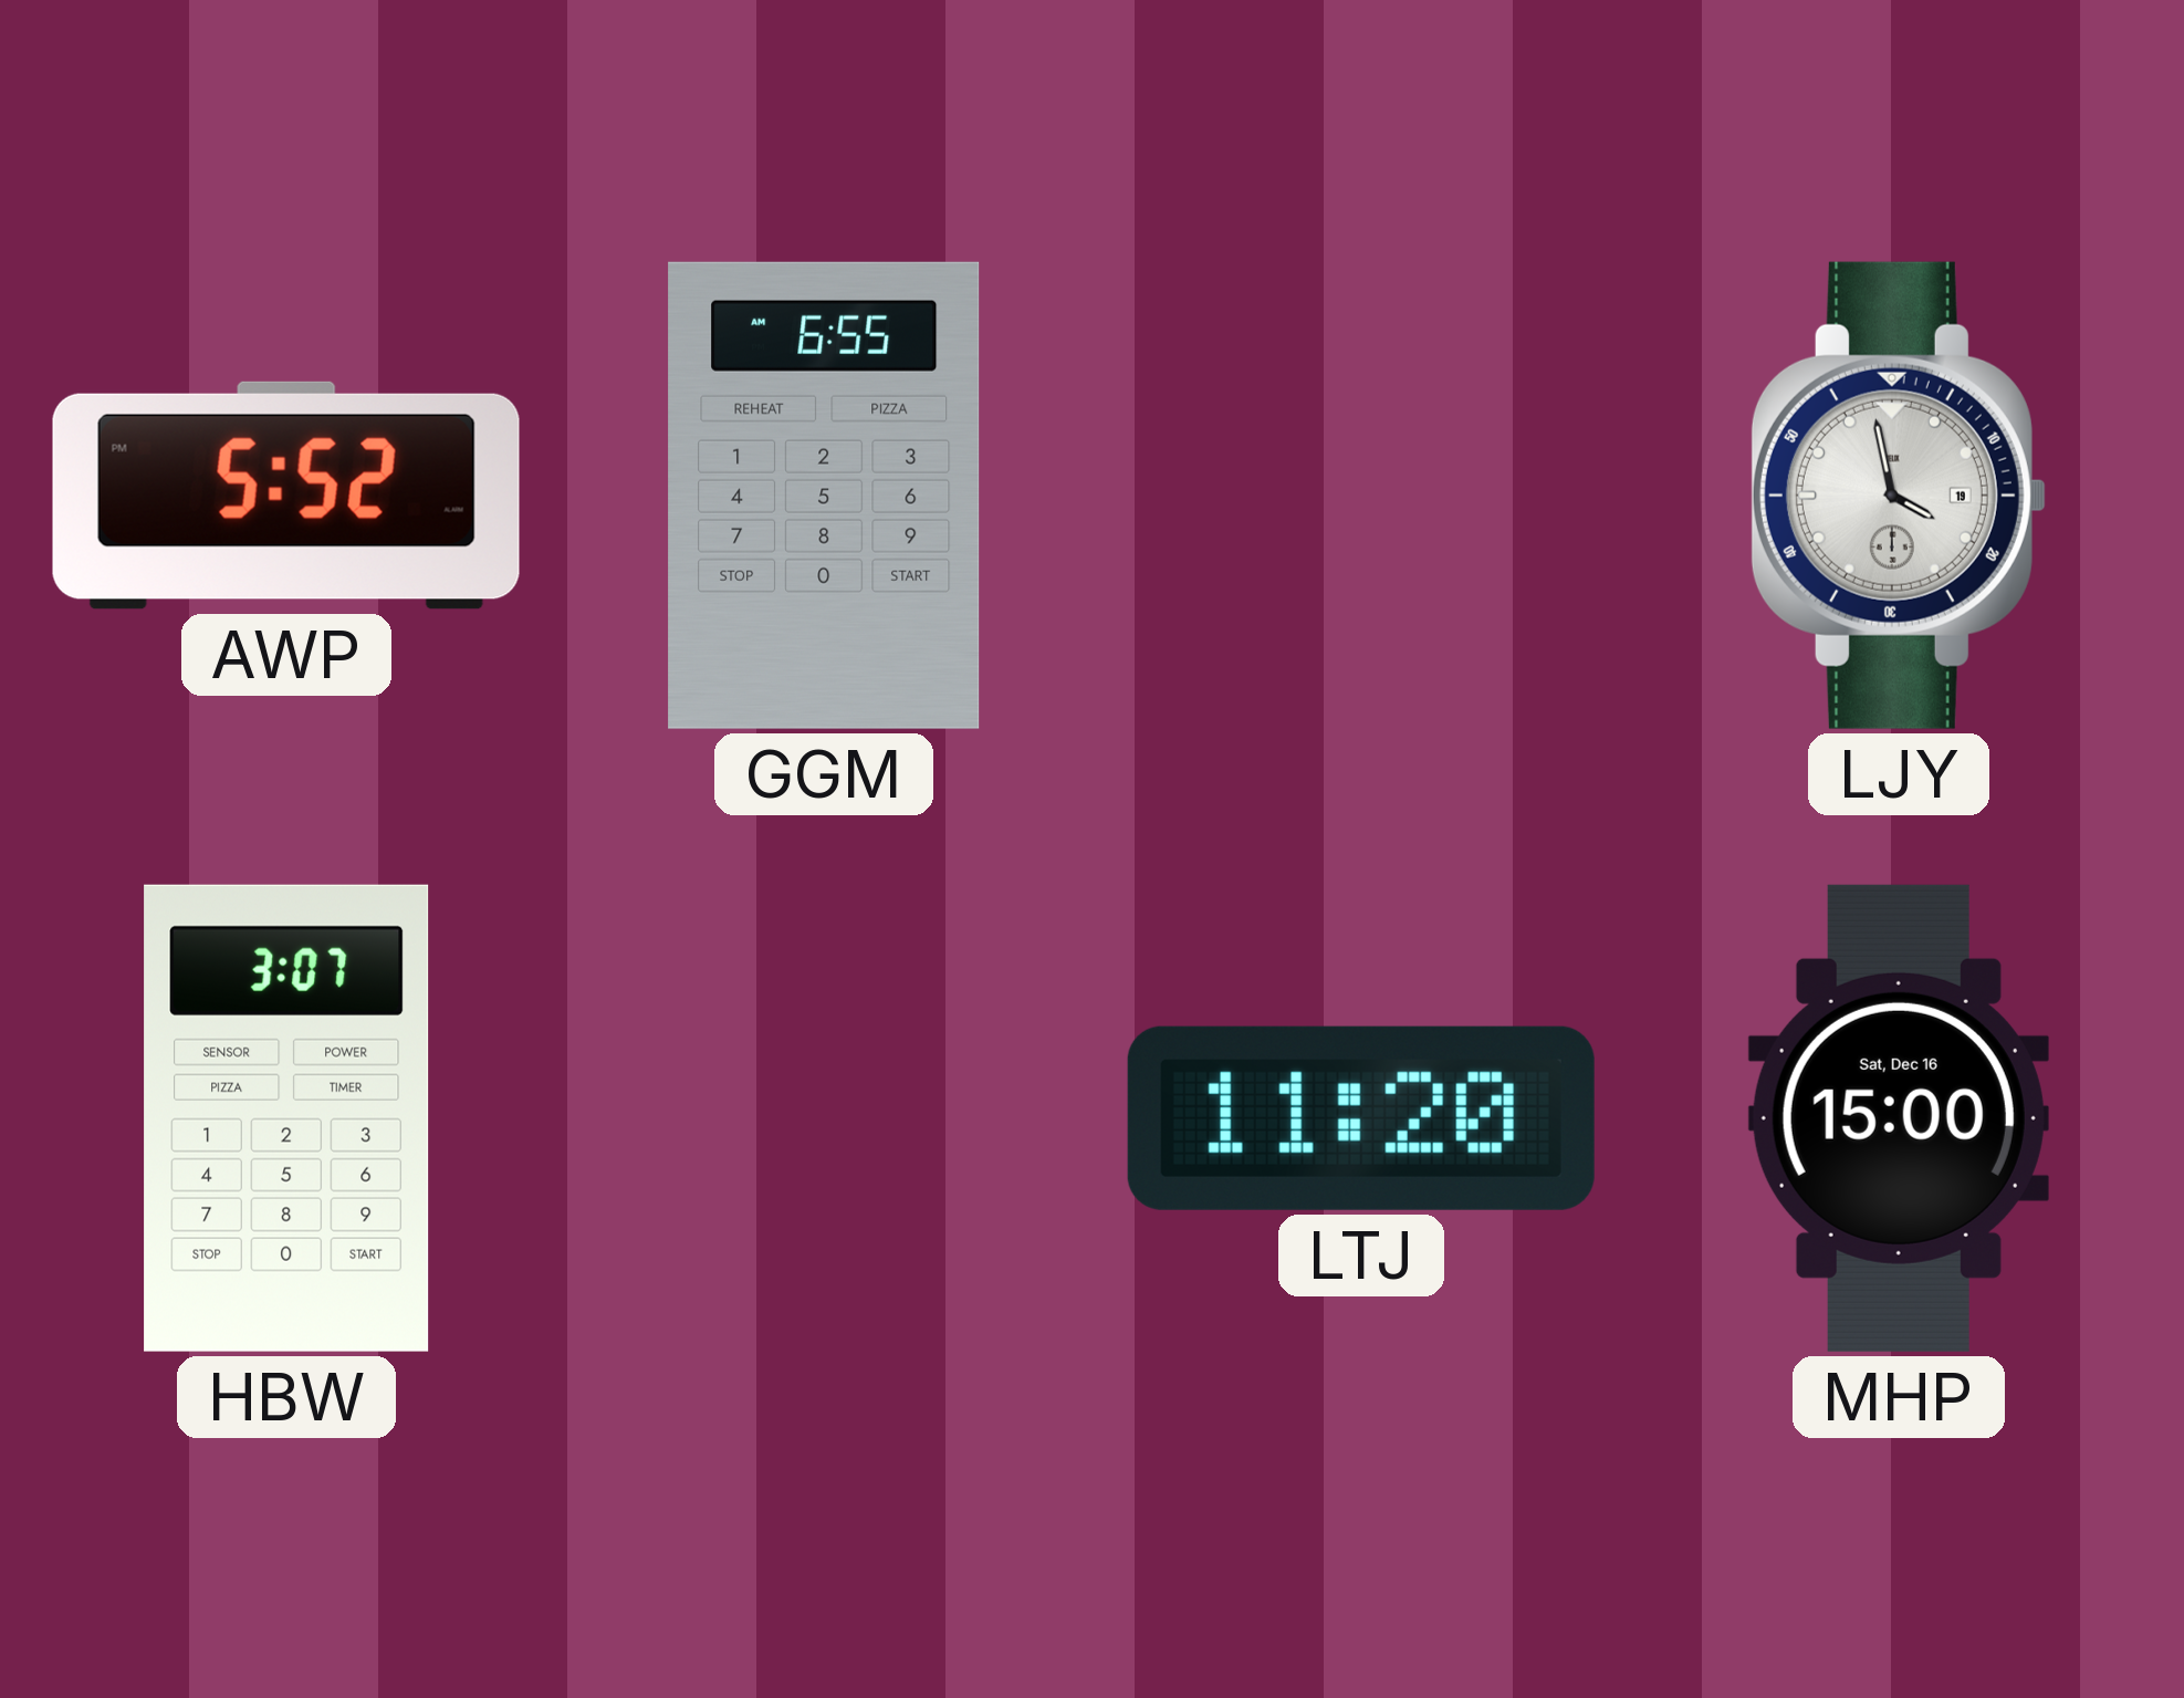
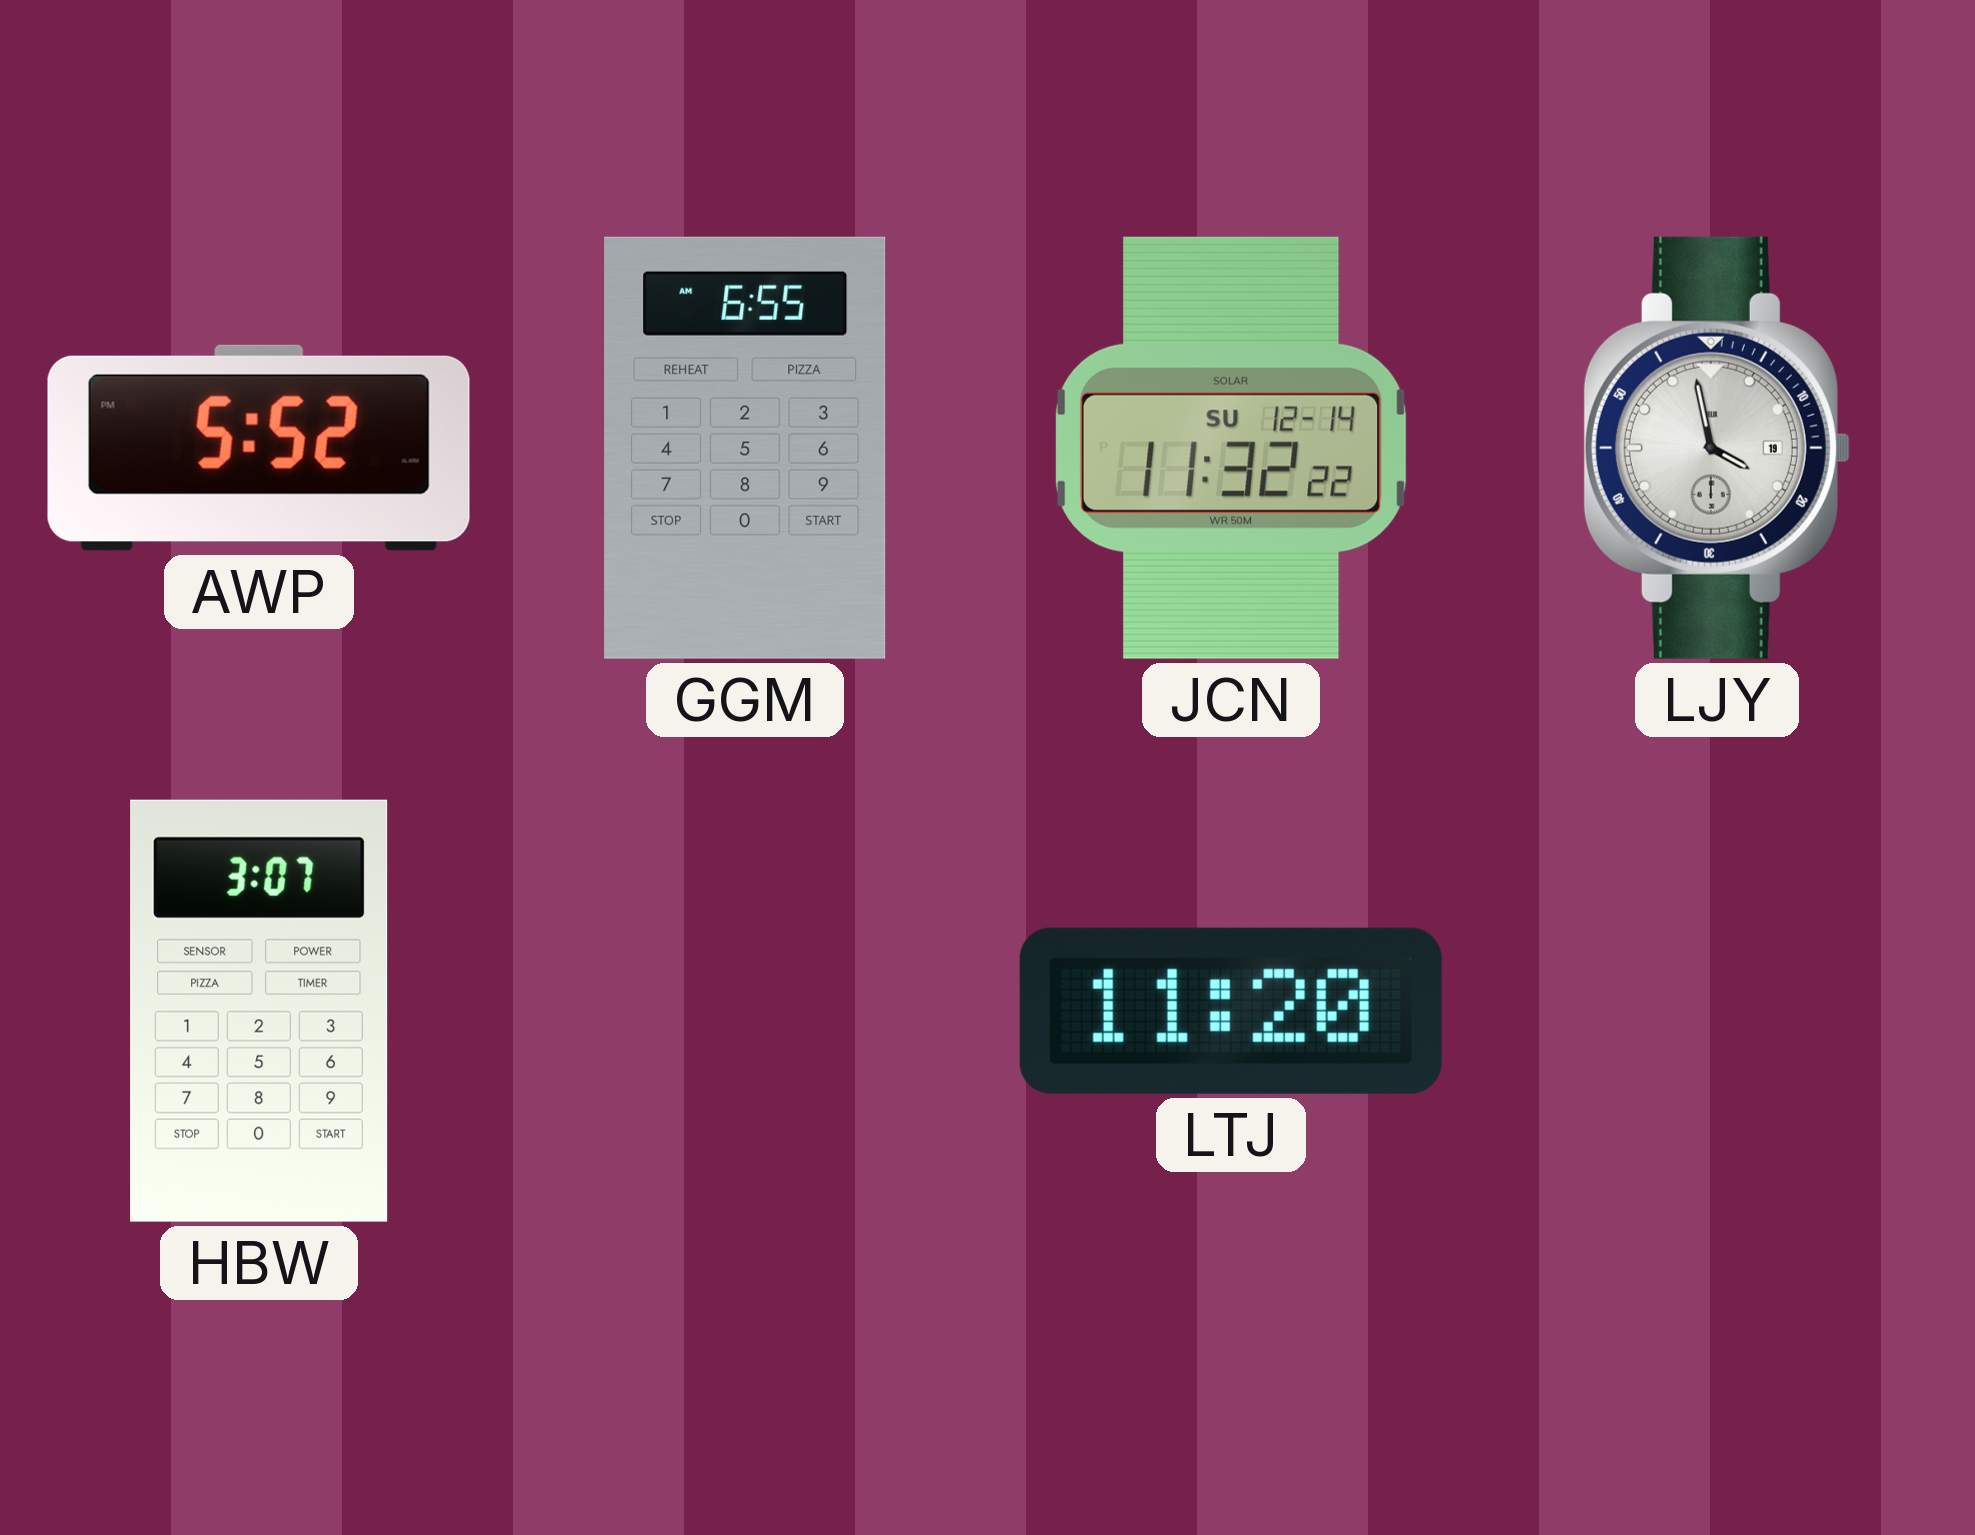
JCN: none -> 11:32 (1232, 448)
MHP: 15:00 -> none (1899, 1118)
